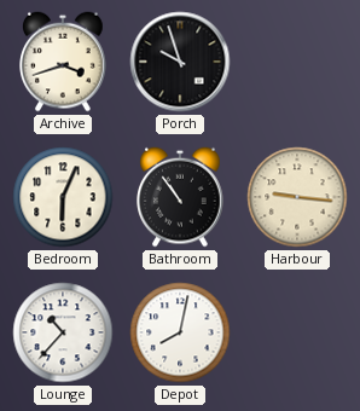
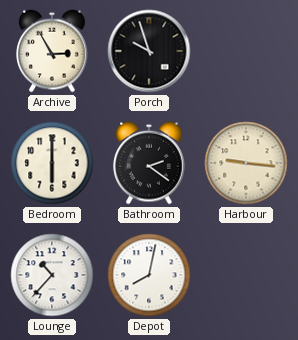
Archive: 3:42 -> 2:55 (52, 51)
Bedroom: 6:04 -> 6:00 (52, 163)
Bathroom: 10:54 -> 2:21 (149, 163)
